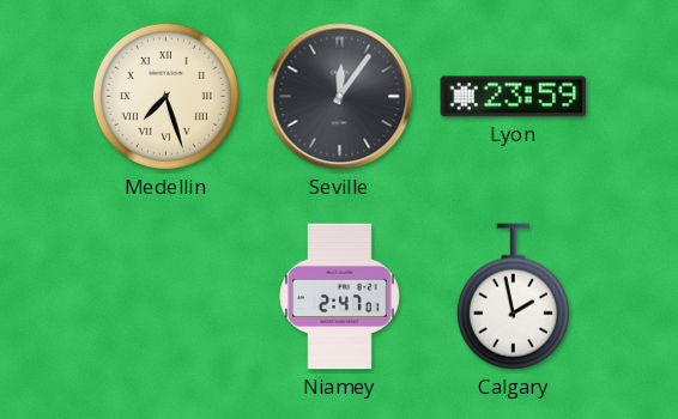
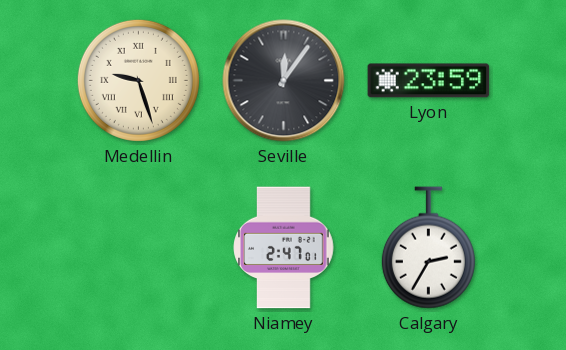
Medellin: 7:27 -> 9:27 (138, 80)
Calgary: 1:58 -> 2:35 (428, 248)
